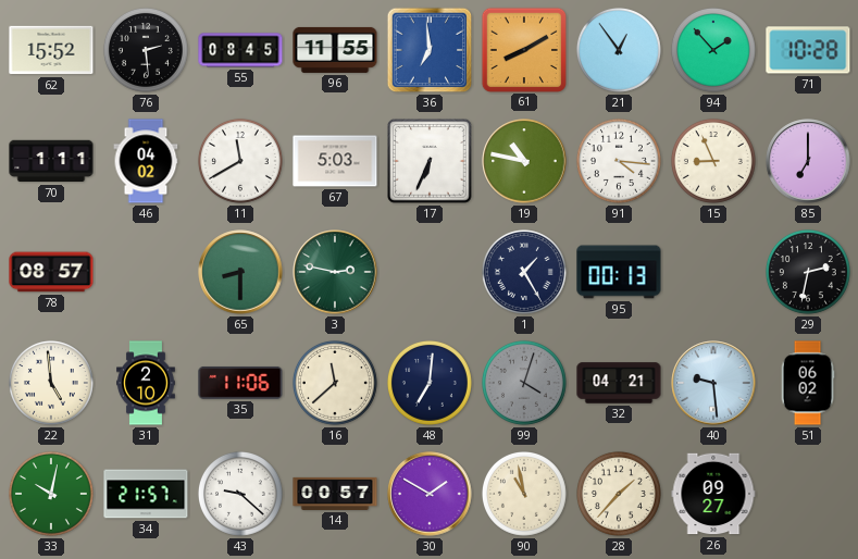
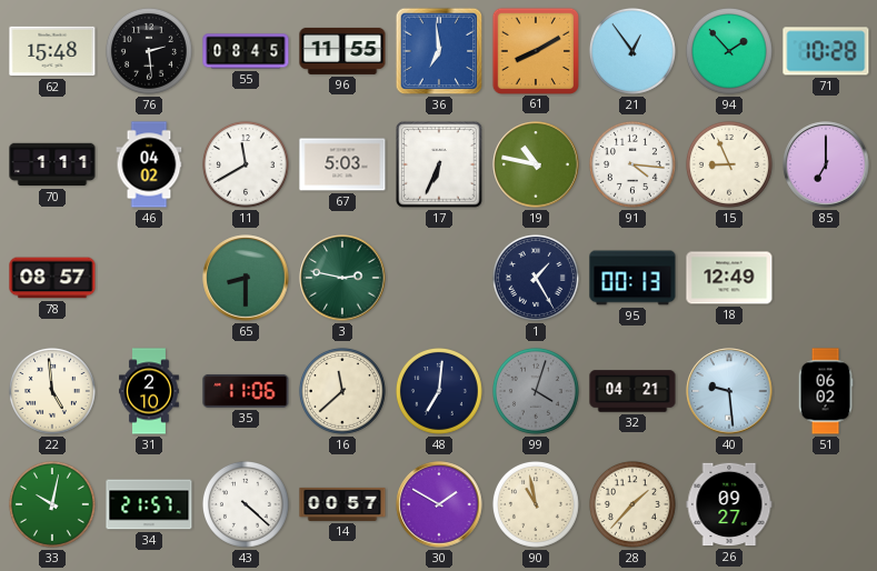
62: 15:52 -> 15:48 (52, 51)
18: none -> 12:49 (729, 278)
29: 2:32 -> none (808, 272)
43: 9:22 -> 4:22 (246, 504)
